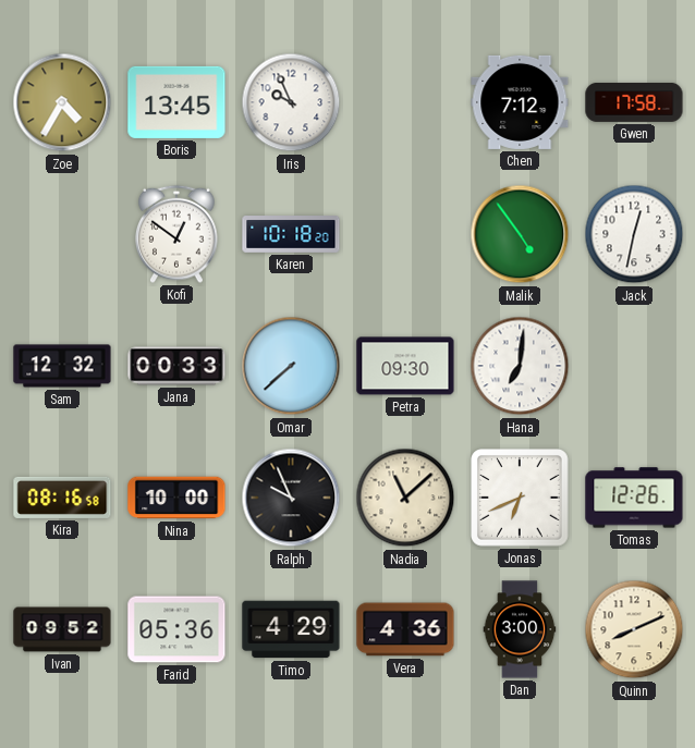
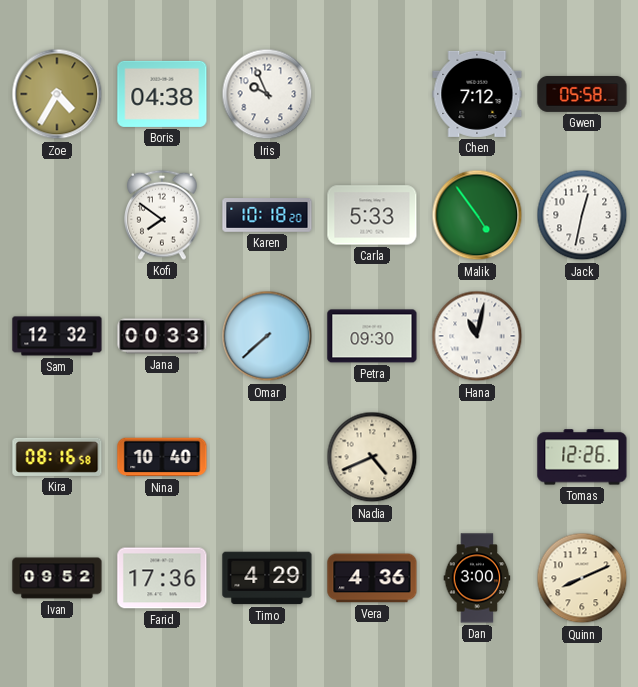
Boris: 13:45 -> 04:38 (162, 94)
Gwen: 17:58 -> 05:58 (582, 94)
Kofi: 12:51 -> 7:51 (162, 215)
Carla: none -> 5:33 (372, 215)
Hana: 7:01 -> 11:02 (477, 336)
Nina: 10:00 -> 10:40 (162, 457)
Ralph: 9:56 -> none (291, 498)
Nadia: 11:08 -> 4:41 (372, 457)
Jonas: 6:41 -> none (521, 499)
Farid: 05:36 -> 17:36 (162, 578)
